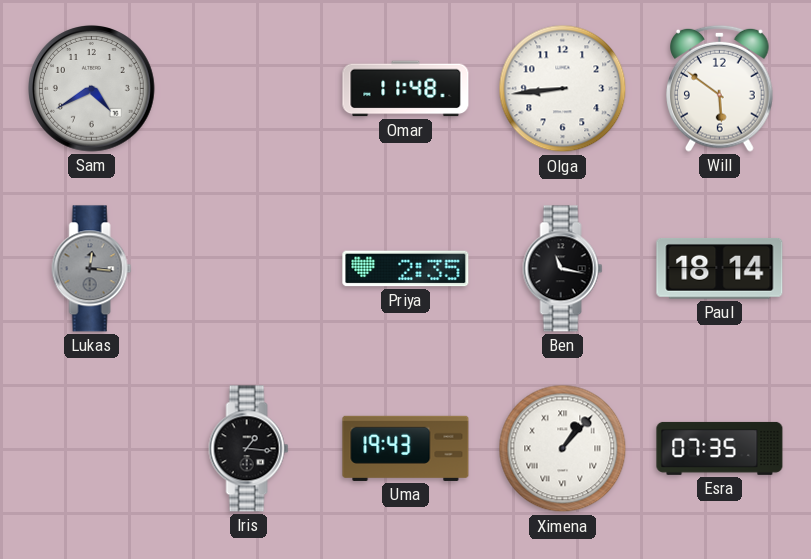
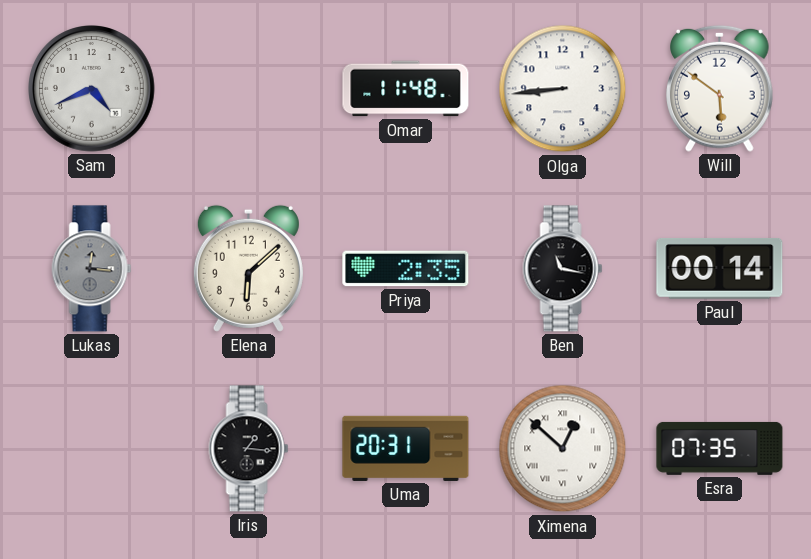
Sam: 4:40 -> 4:41 (92, 89)
Elena: none -> 6:08 (248, 268)
Paul: 18:14 -> 00:14 (720, 269)
Uma: 19:43 -> 20:31 (406, 448)
Ximena: 1:07 -> 12:52 (563, 449)
